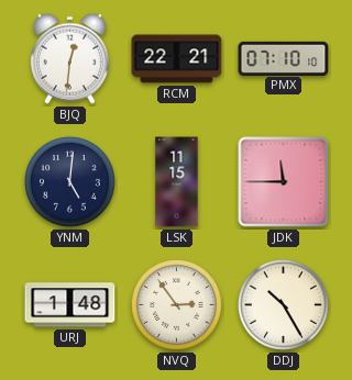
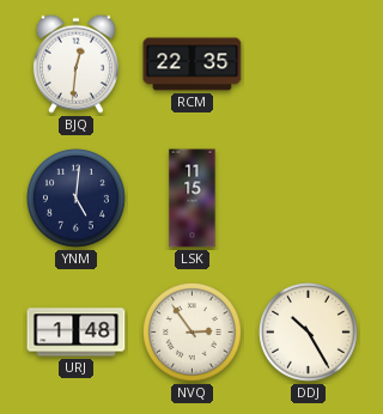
RCM: 22:21 -> 22:35 (193, 65)
PMX: 07:10 -> none (284, 58)
JDK: 11:45 -> none (284, 182)
